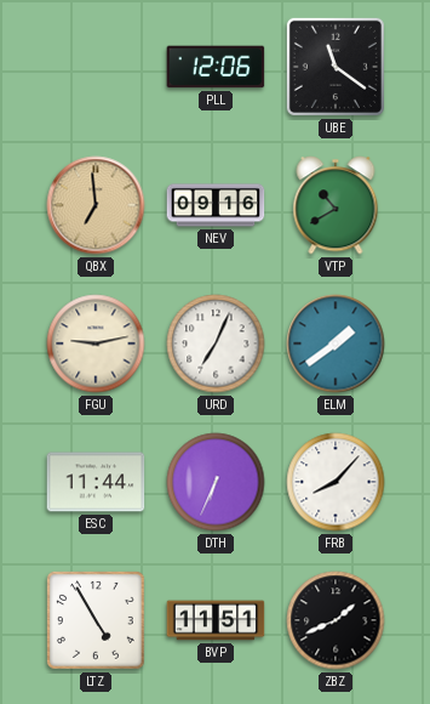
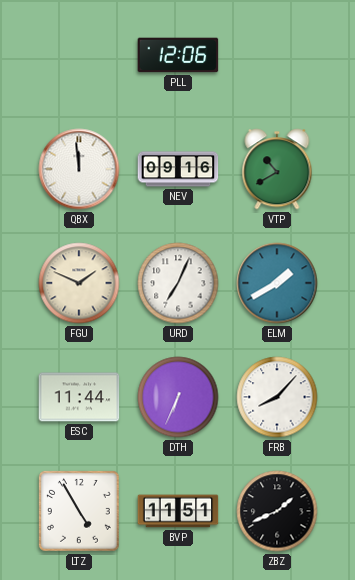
UBE: 11:21 -> none (336, 67)
QBX: 6:59 -> 11:59 (79, 169)
QBX dial: champagne -> white (79, 169)
FGU: 9:13 -> 1:49 (79, 283)
ELM: 1:39 -> 1:40 (277, 283)
